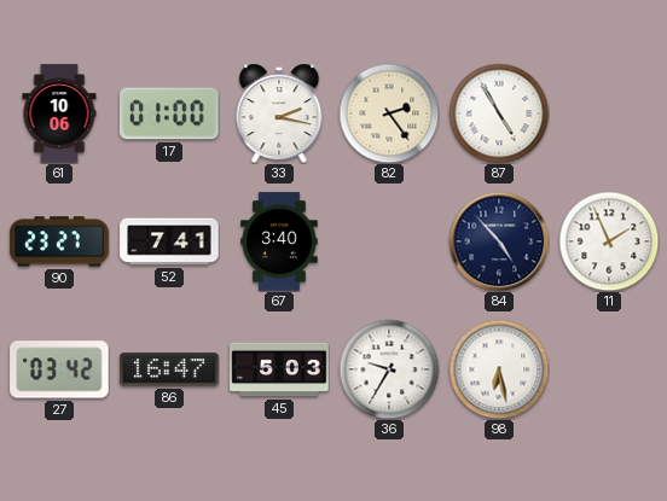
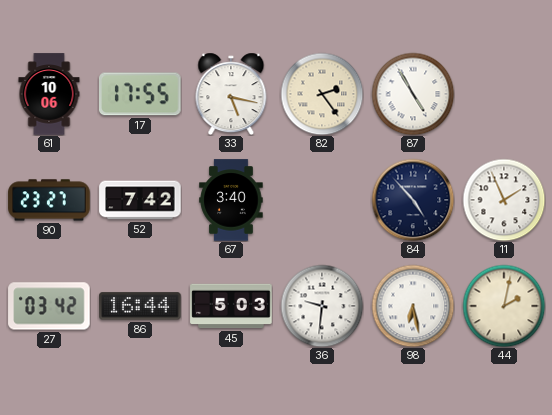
17: 01:00 -> 17:55 (140, 94)
33: 2:17 -> 5:17 (231, 94)
52: 7:41 -> 7:42 (140, 200)
86: 16:47 -> 16:44 (140, 306)
36: 9:35 -> 9:31 (322, 306)
44: none -> 2:02 (504, 306)
